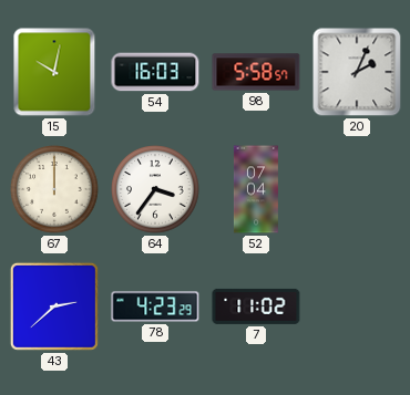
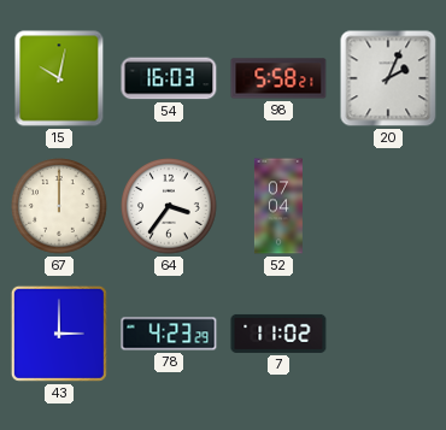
98: 5:58:57 -> 5:58:21 (278, 78)
43: 2:38 -> 3:00 (59, 334)
